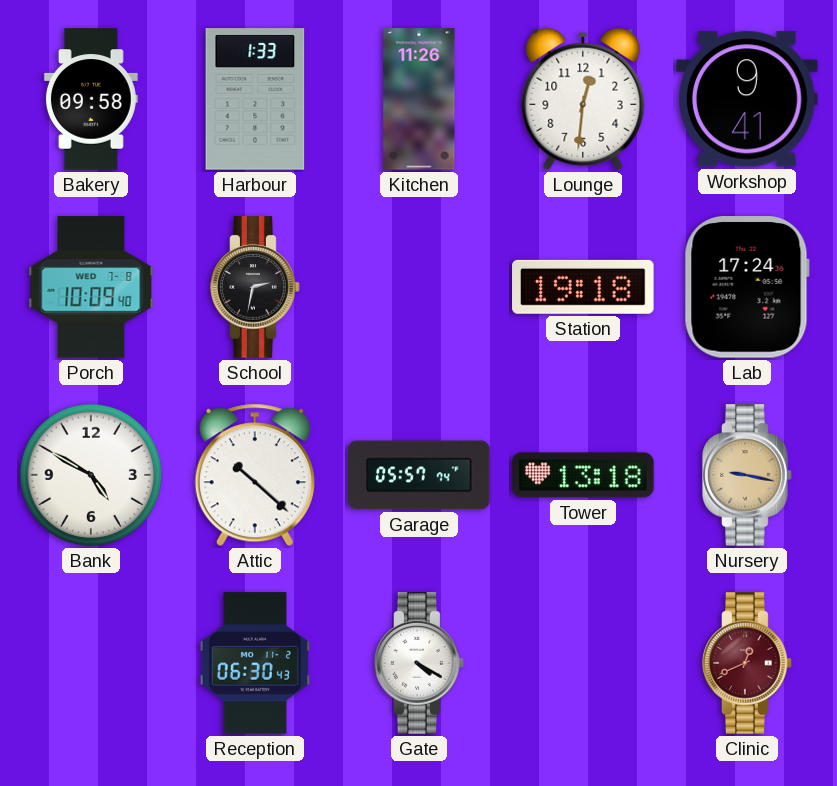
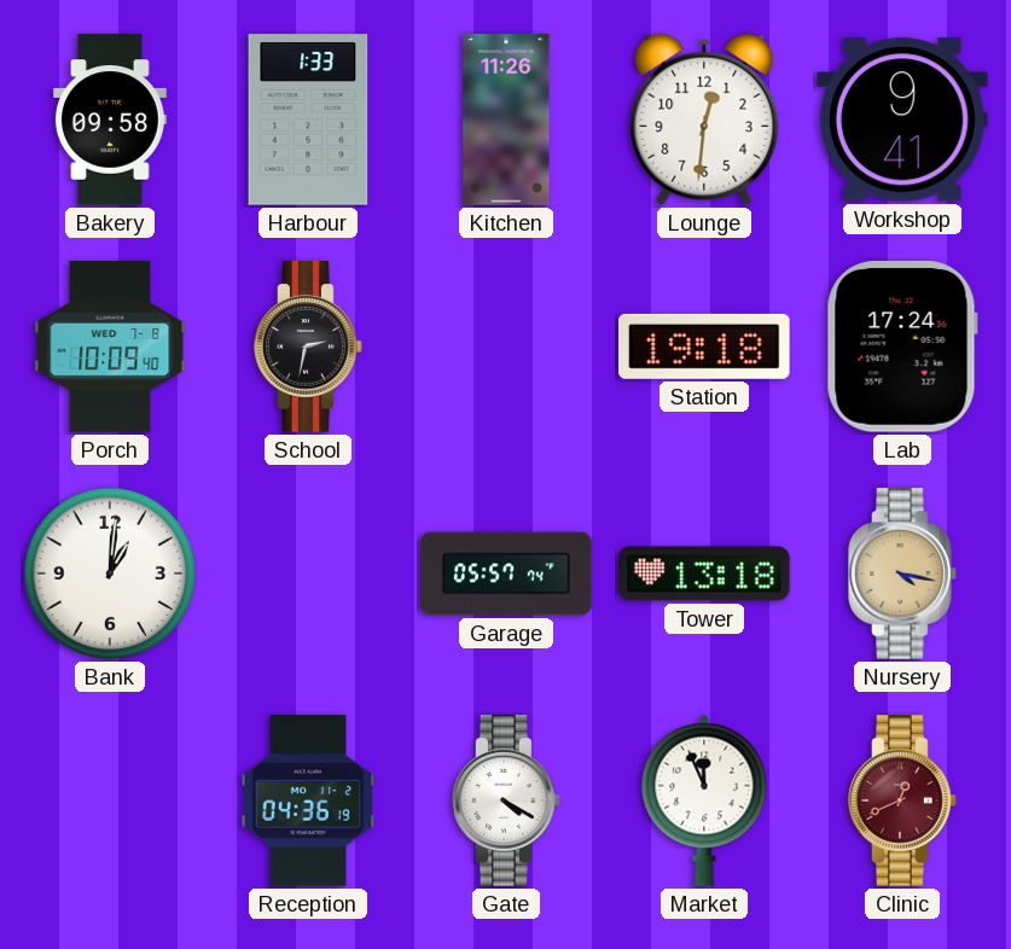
Bank: 4:50 -> 1:01 (110, 574)
Attic: 10:22 -> none (255, 475)
Nursery: 9:17 -> 4:17 (902, 574)
Reception: 06:30 -> 04:36 (308, 800)
Market: none -> 11:56 (704, 800)
